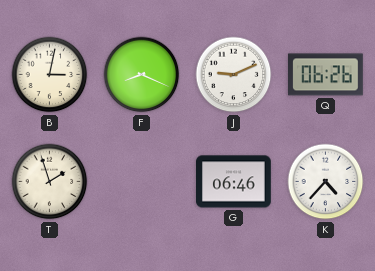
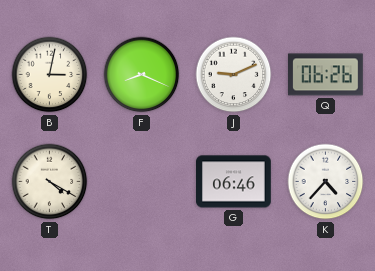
T: 1:57 -> 4:20 (50, 182)
